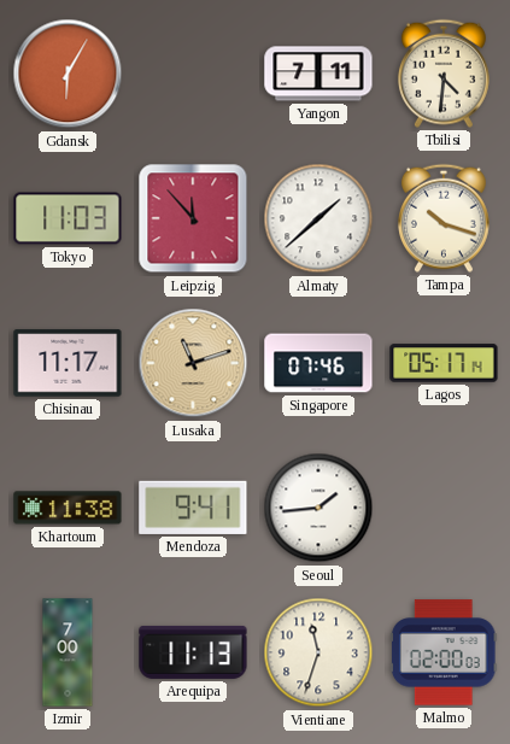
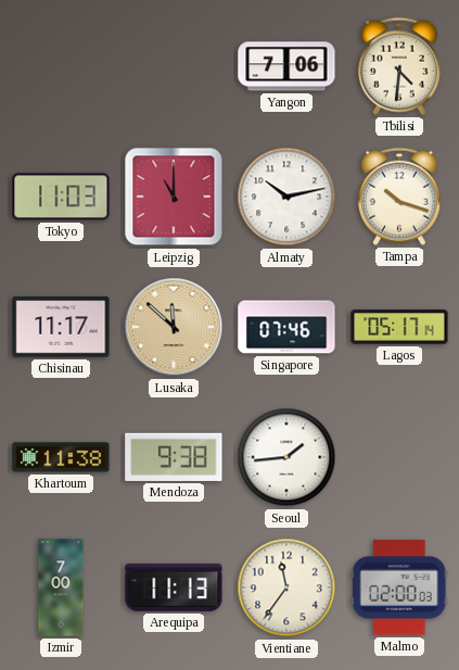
Gdansk: 6:05 -> none (68, 74)
Yangon: 7:11 -> 7:06 (286, 66)
Leipzig: 11:53 -> 11:00 (174, 197)
Almaty: 1:38 -> 10:13 (286, 197)
Lusaka: 11:12 -> 11:52 (174, 327)
Mendoza: 9:41 -> 9:38 (174, 457)
Vientiane: 11:33 -> 11:36 (286, 587)
